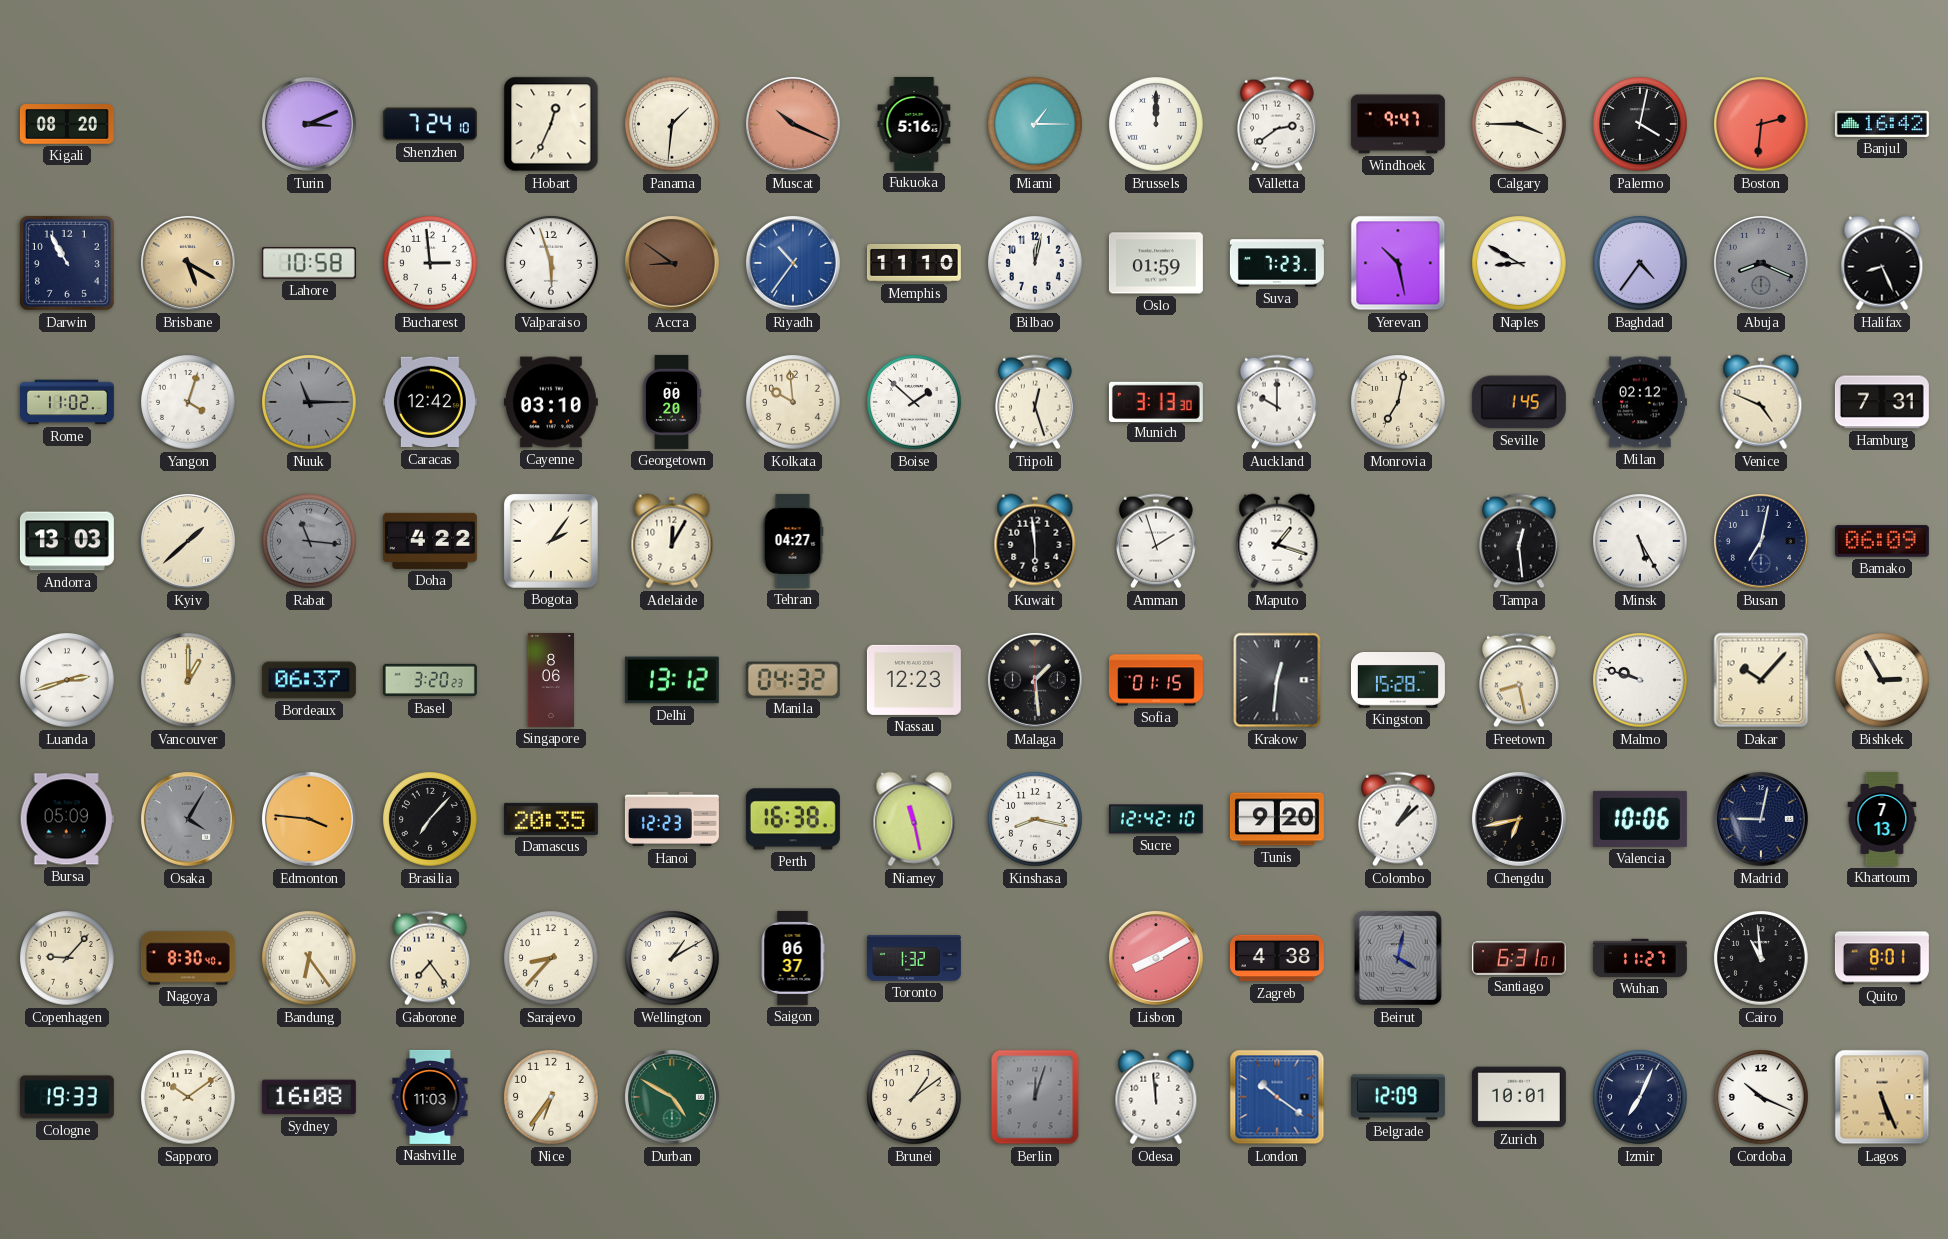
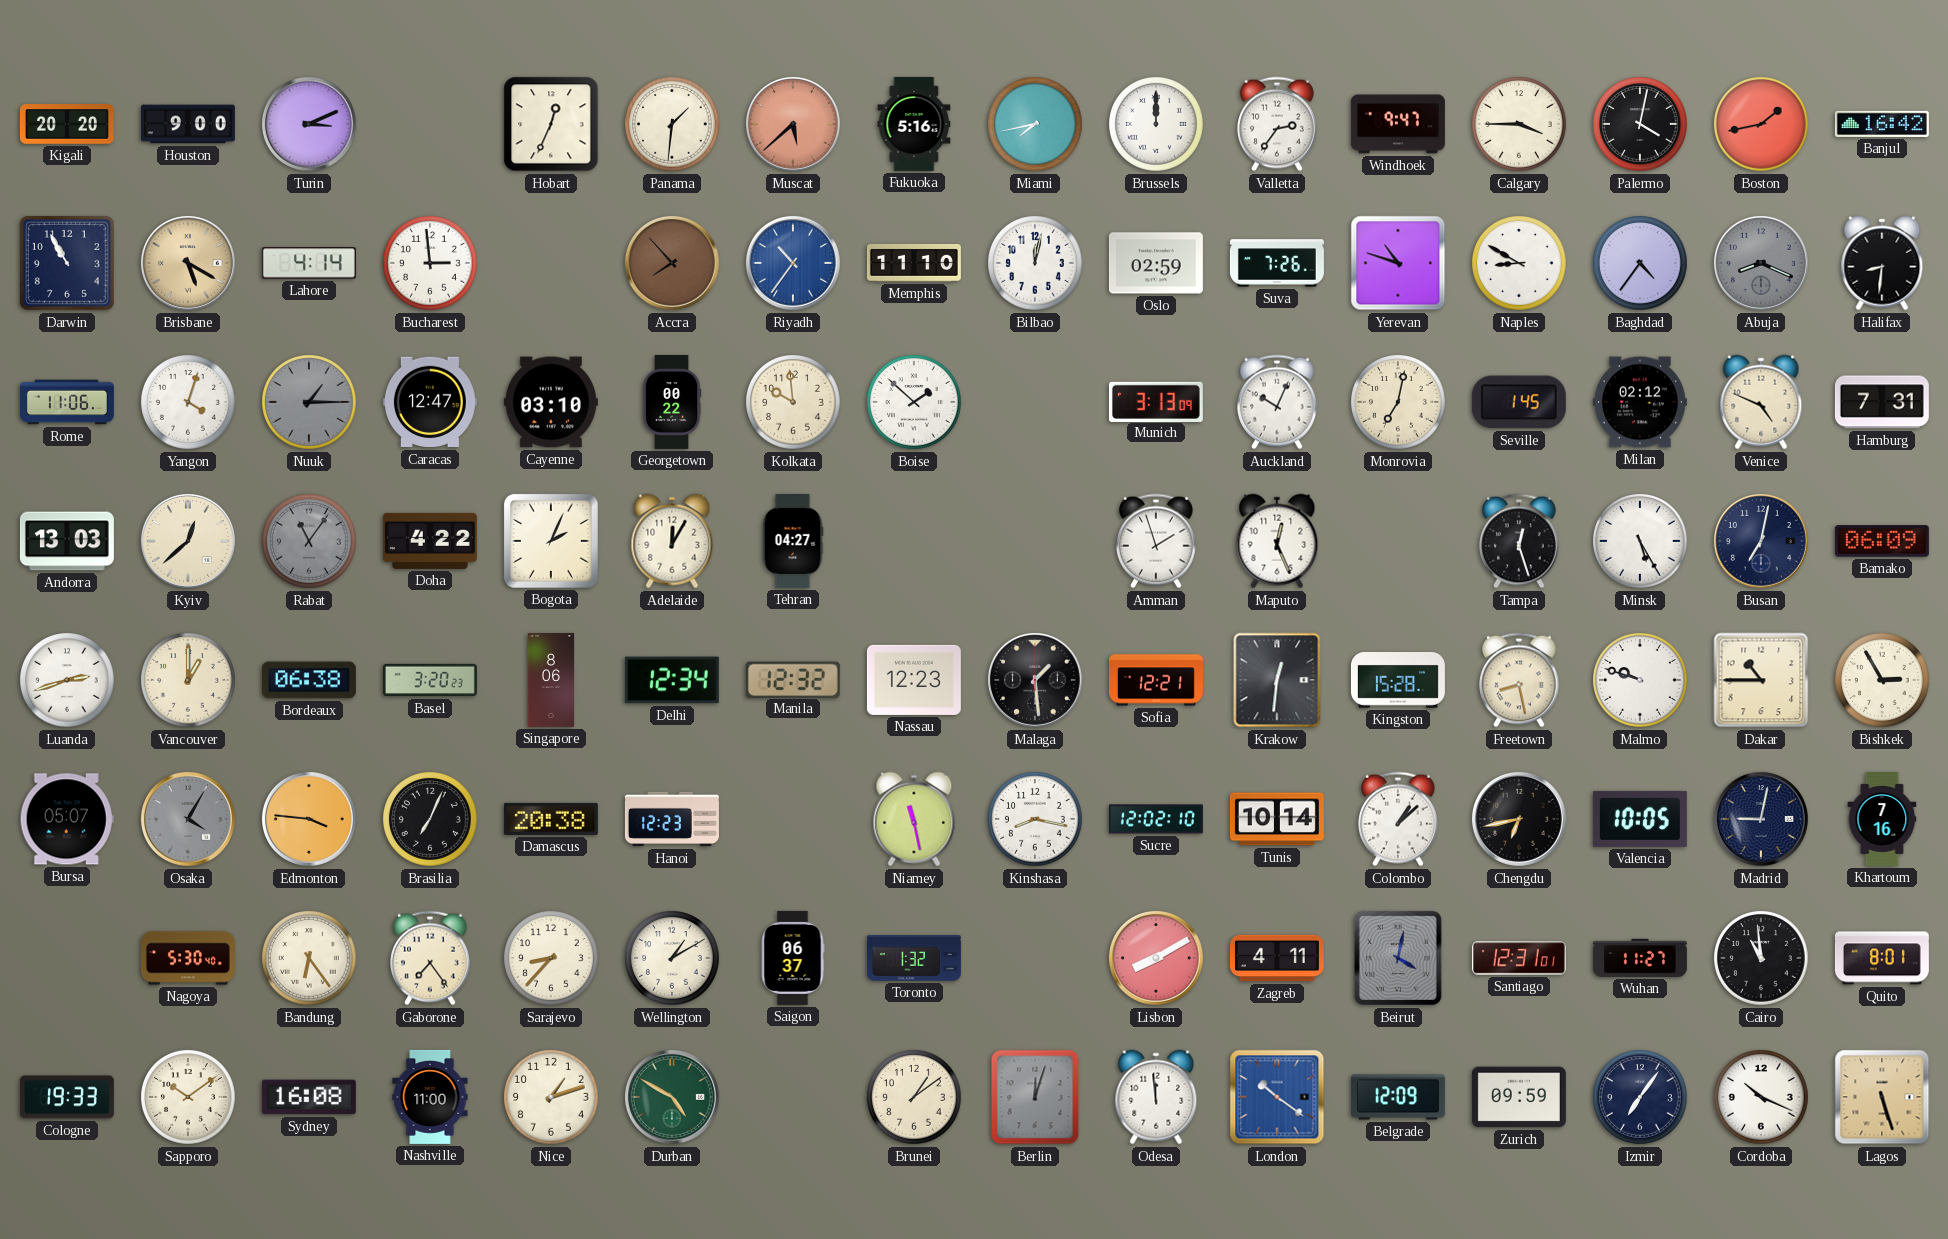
Kigali: 08:20 -> 20:20 (67, 124)
Houston: none -> 9:00 (188, 124)
Shenzhen: 7:24 -> none (430, 124)
Muscat: 10:19 -> 5:38 (793, 124)
Miami: 1:15 -> 7:43 (1035, 124)
Valletta: 2:39 -> 2:36 (1278, 124)
Boston: 2:31 -> 1:43 (1761, 124)
Lahore: 10:58 -> 4:14 (309, 263)
Valparaiso: 5:57 -> none (551, 263)
Accra: 8:51 -> 7:53 (672, 263)
Oslo: 01:59 -> 02:59 (1156, 263)
Suva: 7:23 -> 7:26 (1277, 263)
Yerevan: 10:28 -> 10:48 (1398, 263)
Halifax: 8:26 -> 8:31 (1882, 263)
Rome: 11:02 -> 11:06 (67, 402)
Nuuk: 11:15 -> 1:15 (309, 402)
Caracas: 12:42 -> 12:47 (430, 402)
Georgetown: 00:20 -> 00:22 (672, 402)
Tripoli: 12:27 -> none (1036, 402)
Munich: 3:13:30 -> 3:13:09 (1156, 401)
Auckland: 10:00 -> 10:04 (1278, 402)
Kyiv: 1:38 -> 12:38 (188, 541)
Rabat: 11:16 -> 11:06 (309, 541)
Bogota: 2:06 -> 2:04 (551, 541)
Kuwait: 5:59 -> none (1035, 541)
Maputo: 1:18 -> 12:26 (1277, 541)
Tampa: 12:29 -> 12:27 (1520, 541)
Bordeaux: 06:37 -> 06:38 (309, 680)
Delhi: 13:12 -> 12:34 (672, 680)
Manila: 04:32 -> 12:32 (793, 679)
Sofia: 01:15 -> 12:21 (1156, 680)
Dakar: 10:07 -> 10:45 (1761, 680)
Bursa: 05:09 -> 05:07 (67, 819)
Brasilia: 7:07 -> 7:04 (430, 819)
Damascus: 20:35 -> 20:38 (551, 819)
Perth: 16:38 -> none (793, 819)
Sucre: 12:42 -> 12:02 (1156, 819)
Tunis: 9:20 -> 10:14 (1277, 819)
Valencia: 10:06 -> 10:05 (1640, 819)
Khartoum: 7:13 -> 7:16 (1882, 819)
Copenhagen: 9:07 -> none (67, 958)
Nagoya: 8:30 -> 5:30 (188, 958)
Zagreb: 4:38 -> 4:11 (1277, 958)
Santiago: 6:31 -> 12:31 (1519, 958)
Nashville: 11:03 -> 11:00 (430, 1097)
Nice: 6:36 -> 1:12 (551, 1097)
Zurich: 10:01 -> 09:59 (1519, 1097)
Izmir: 7:04 -> 7:06 (1640, 1097)
Lagos: 5:26 -> 5:27 (1882, 1097)
